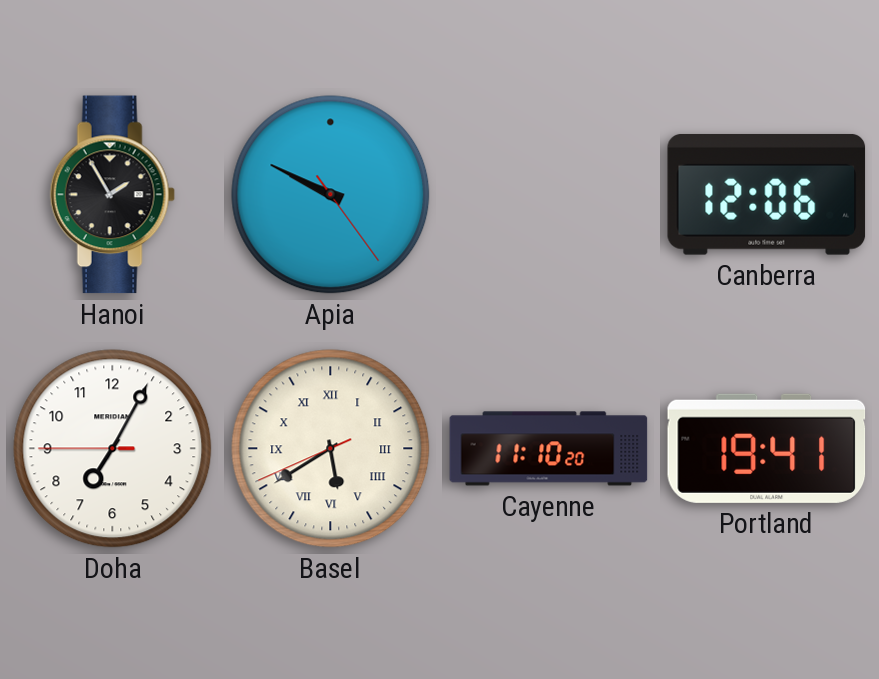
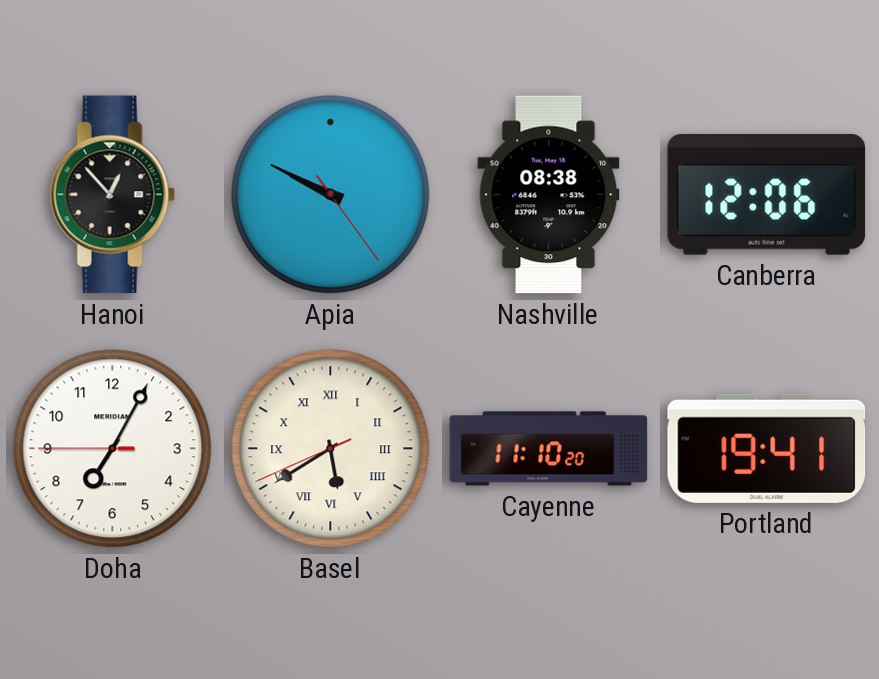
Hanoi: 1:55 -> 12:53 (112, 195)
Nashville: none -> 08:38 (549, 195)
